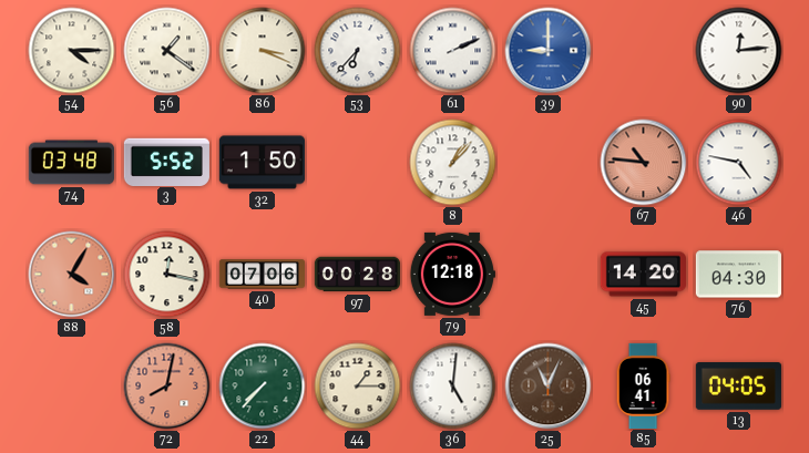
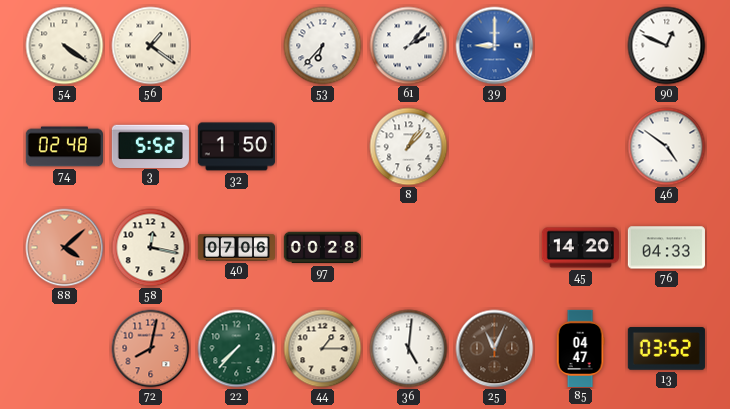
54: 4:15 -> 4:21 (65, 46)
86: 3:19 -> none (263, 51)
61: 2:11 -> 2:07 (409, 46)
90: 12:14 -> 12:49 (667, 46)
74: 03:48 -> 02:48 (64, 147)
67: 10:46 -> none (644, 163)
46: 4:47 -> 4:51 (667, 147)
88: 4:05 -> 4:08 (65, 248)
79: 12:18 -> none (452, 274)
76: 04:30 -> 04:33 (666, 248)
85: 06:41 -> 04:47 (580, 348)
13: 04:05 -> 03:52 (666, 349)
